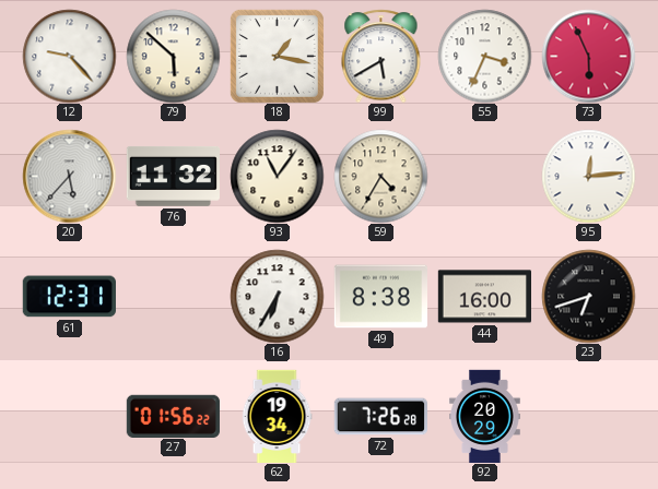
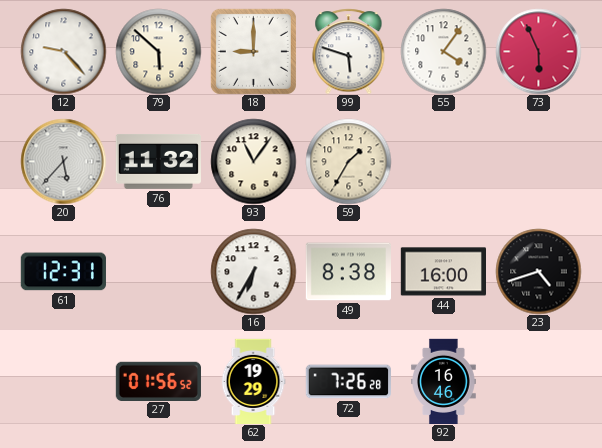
18: 1:17 -> 9:00 (253, 51)
99: 5:40 -> 5:48 (349, 51)
55: 3:34 -> 4:06 (443, 51)
59: 4:35 -> 1:35 (348, 161)
95: 12:14 -> none (588, 176)
23: 6:42 -> 4:42 (538, 271)
27: 01:56:22 -> 01:56:52 (158, 381)
62: 19:34 -> 19:29 (253, 381)
92: 20:29 -> 16:46 (444, 381)
